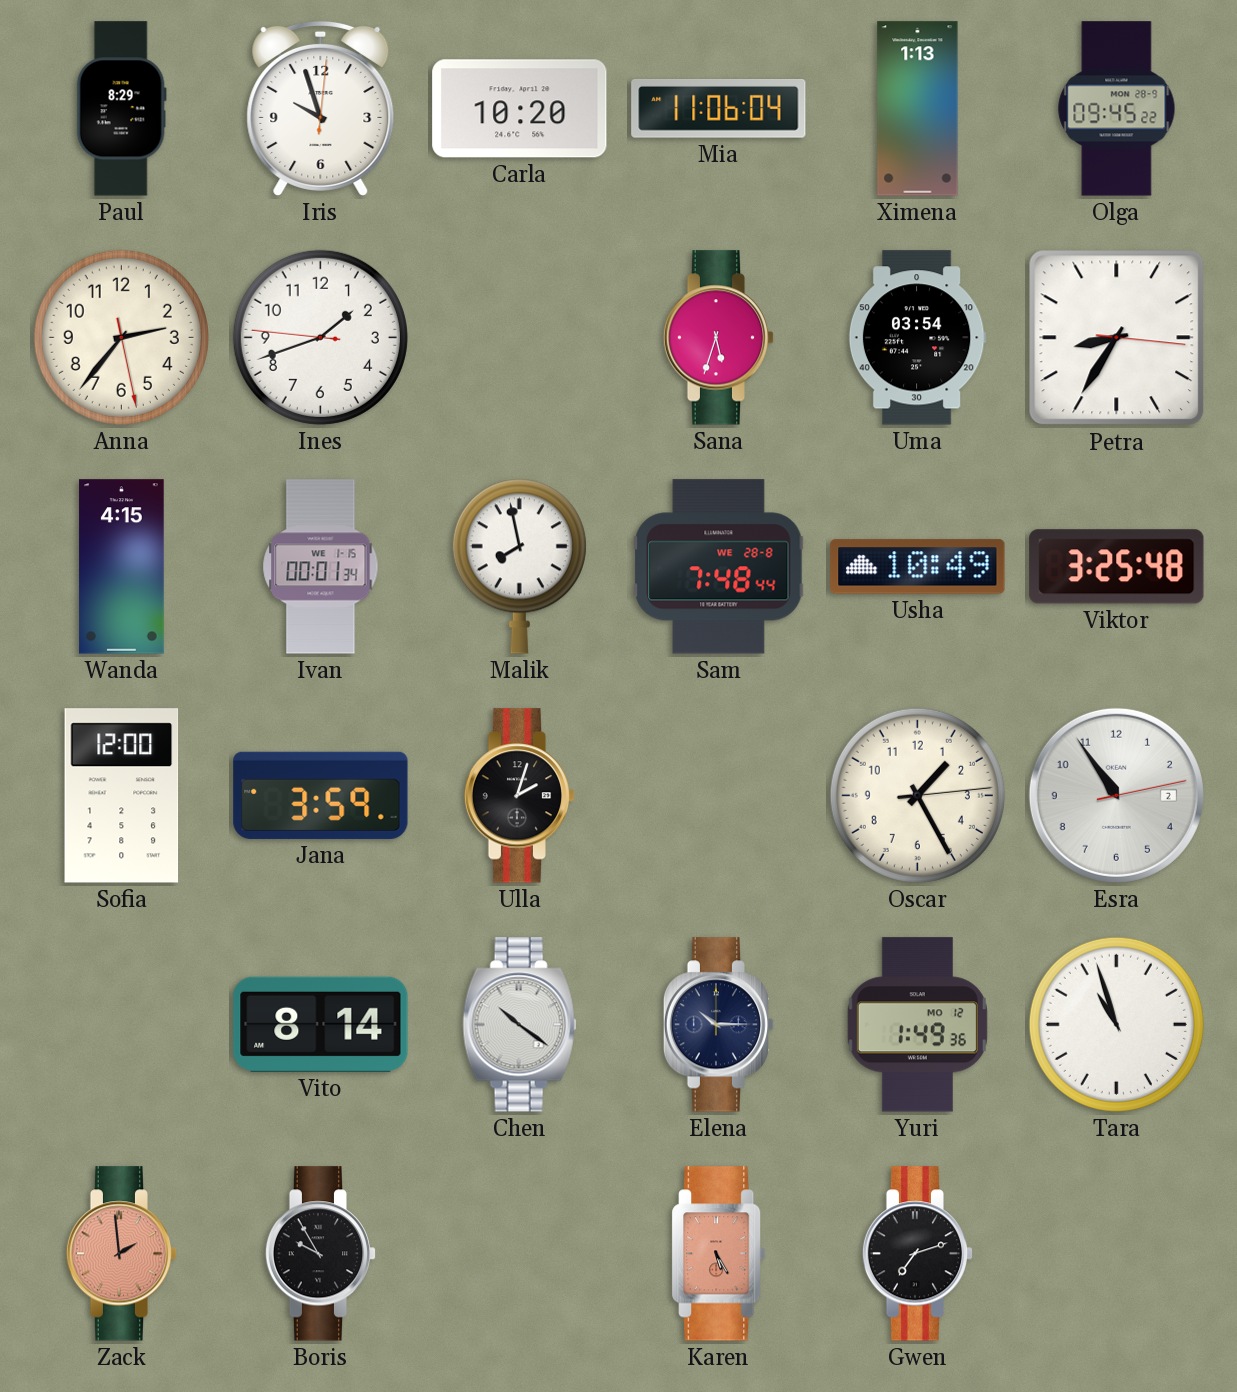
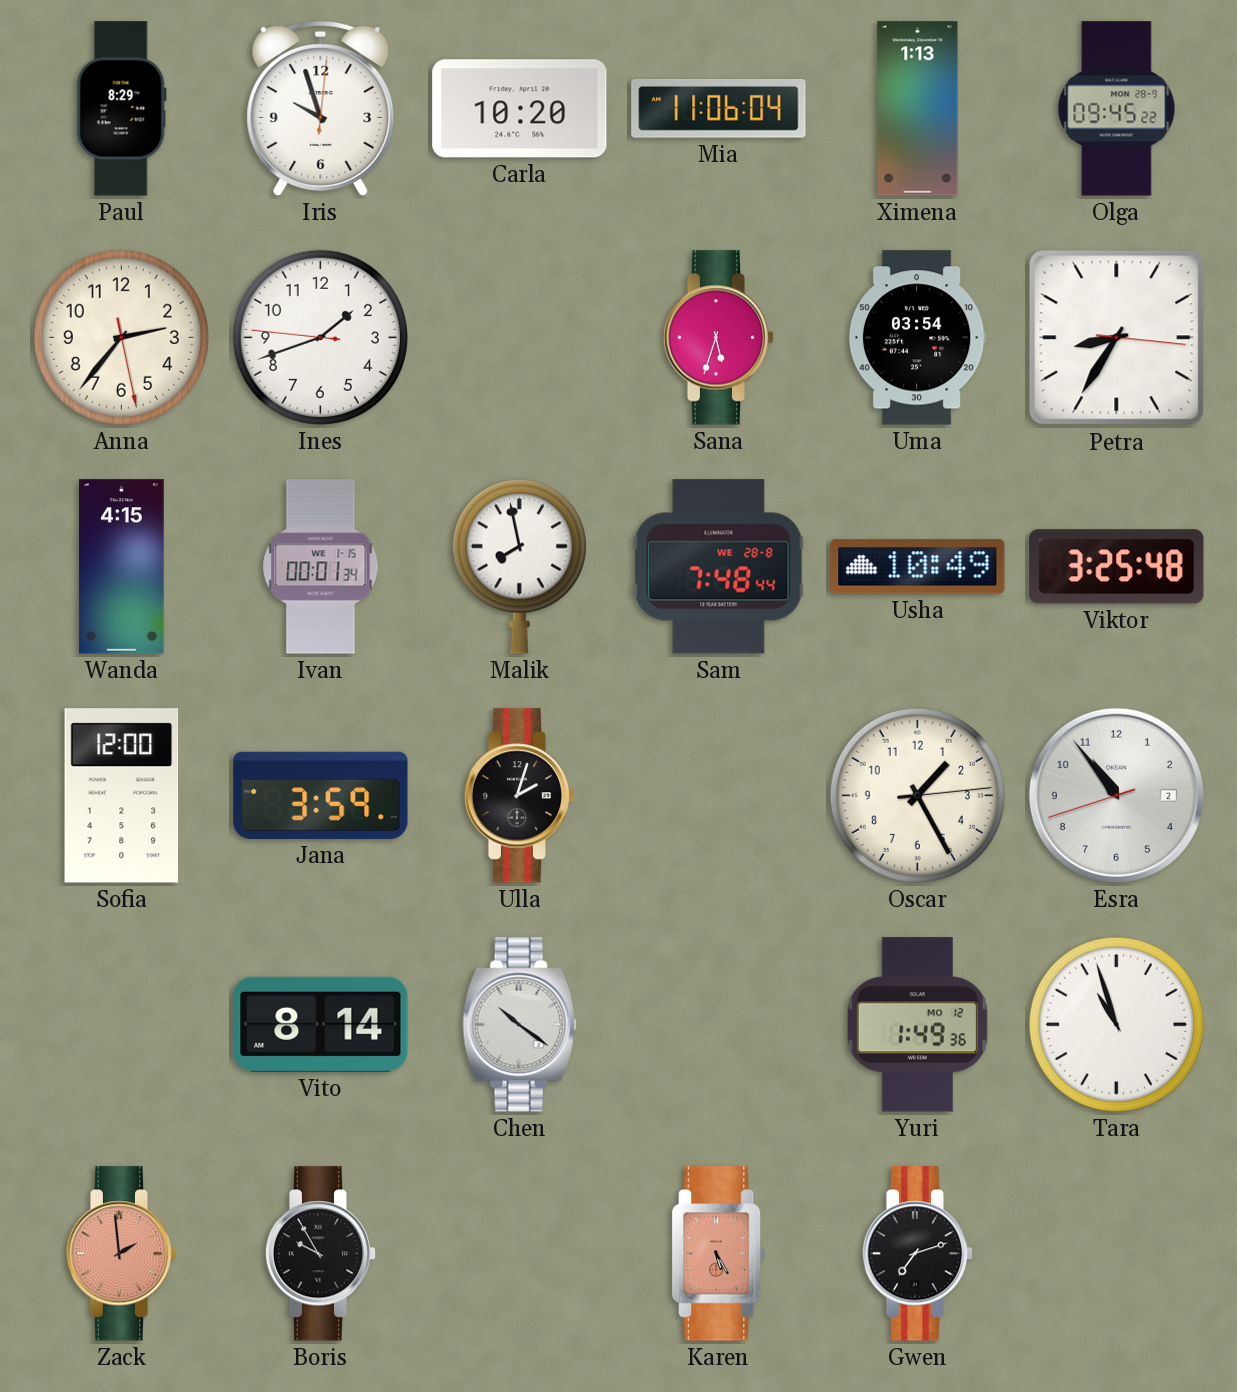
Esra: 10:54 -> 10:53 (1116, 795)
Elena: 10:15 -> none (719, 1025)
